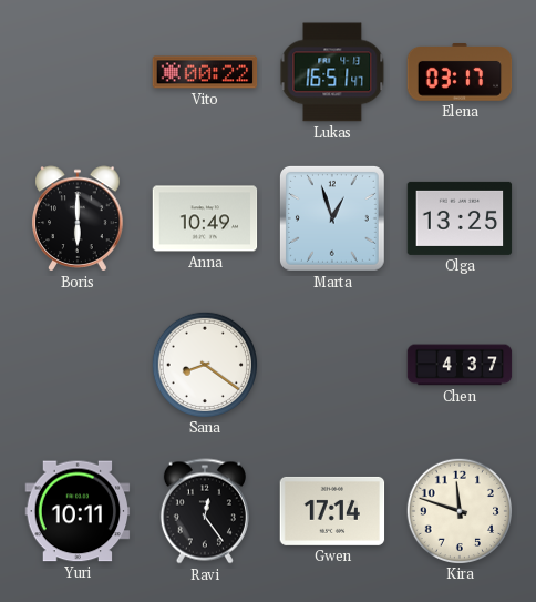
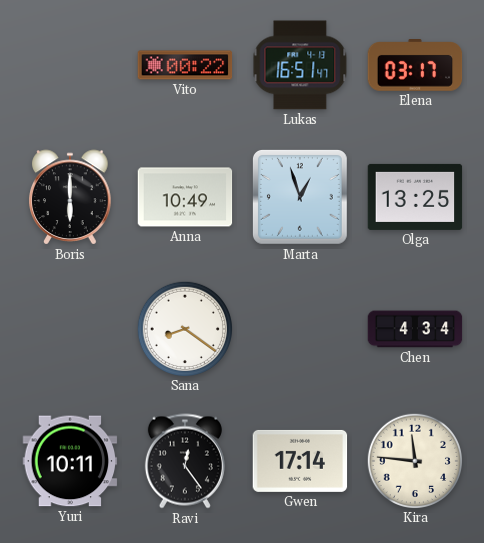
Chen: 4:37 -> 4:34 (415, 329)
Kira: 11:48 -> 11:46 (414, 460)
